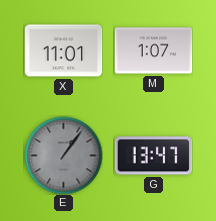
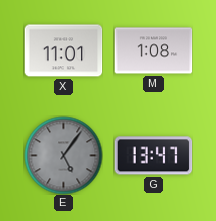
M: 1:07 -> 1:08 (153, 51)
E: 1:06 -> 5:06 (63, 155)
